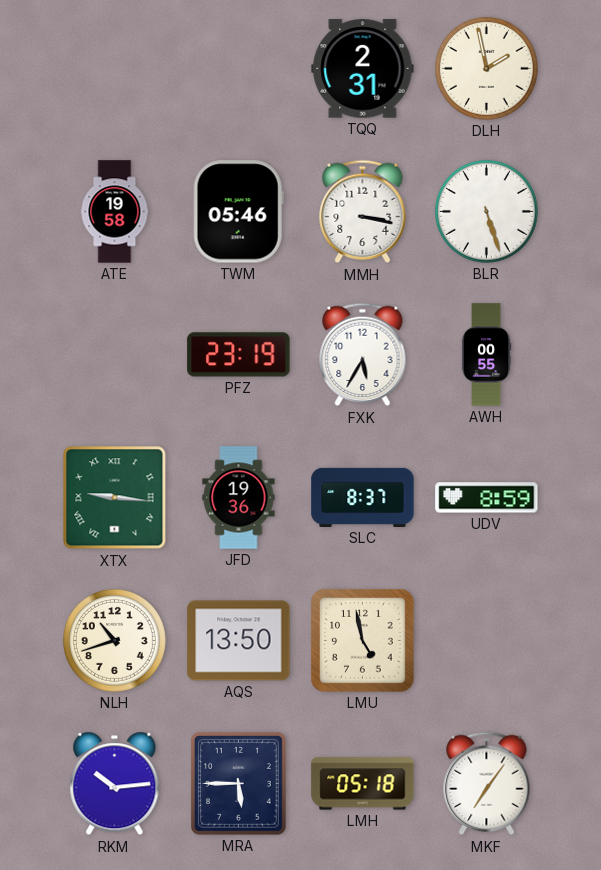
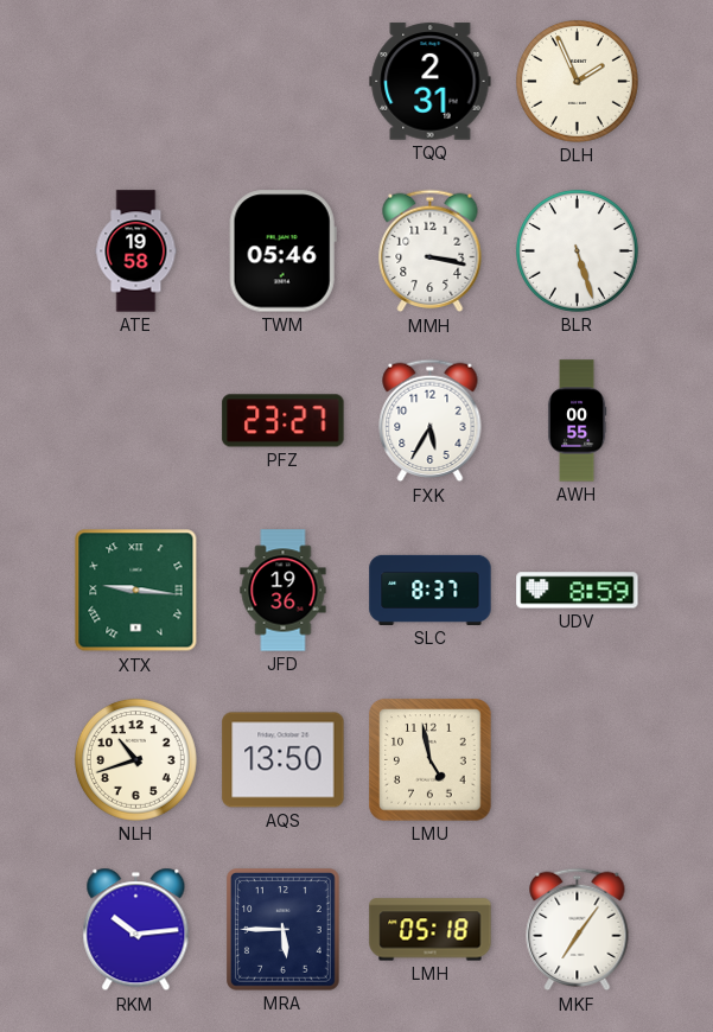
DLH: 1:58 -> 1:56 (577, 81)
PFZ: 23:19 -> 23:27 (284, 421)
